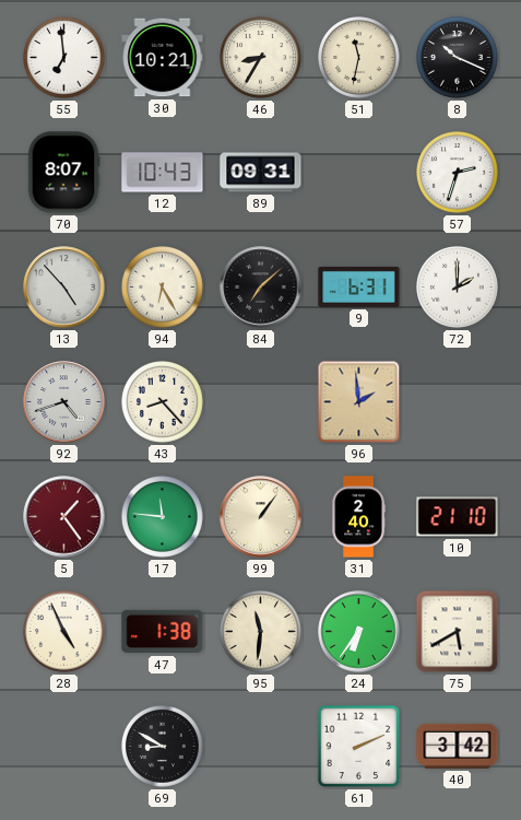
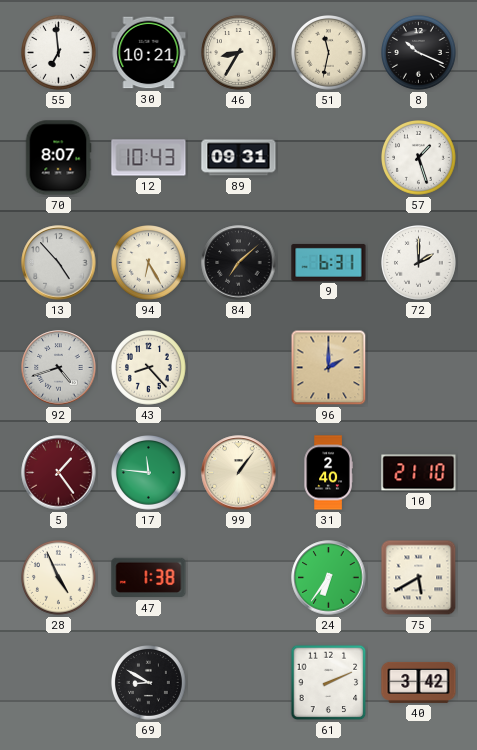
57: 2:33 -> 1:27 (419, 158)
96: 1:59 -> 2:00 (329, 368)
95: 11:31 -> none (261, 632)
